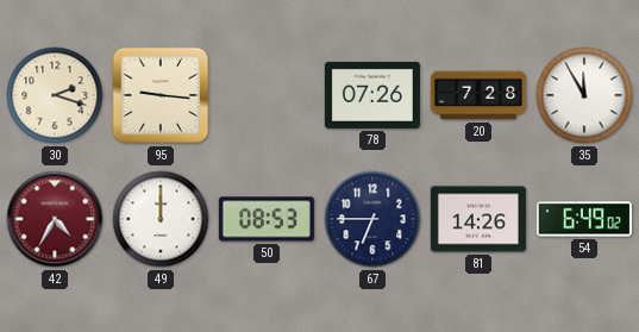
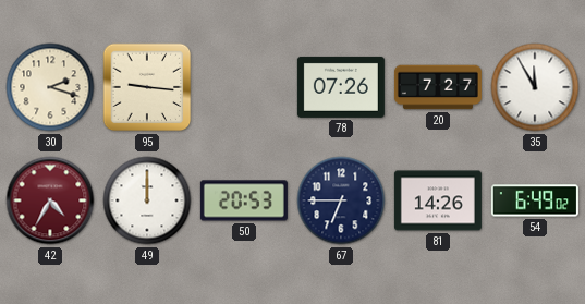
20: 7:28 -> 7:27 (438, 87)
50: 08:53 -> 20:53 (244, 200)
